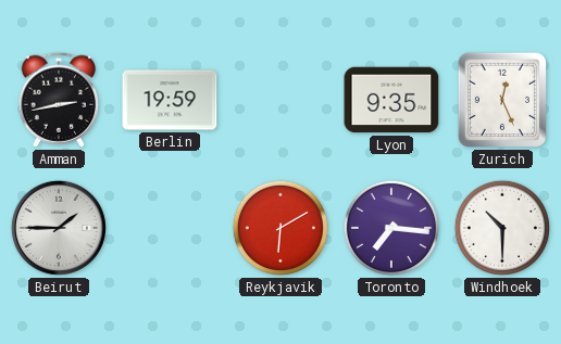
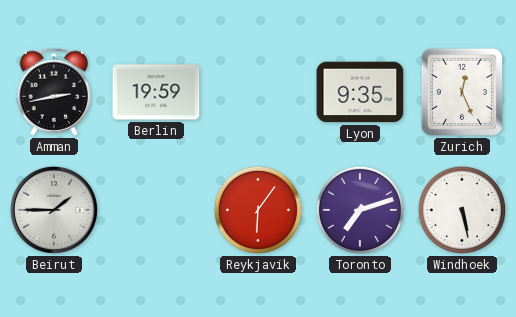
Reykjavik: 6:10 -> 6:06 (258, 210)
Toronto: 7:16 -> 7:12 (360, 210)
Windhoek: 10:30 -> 5:28 (462, 210)
